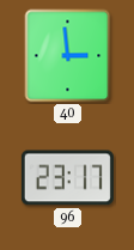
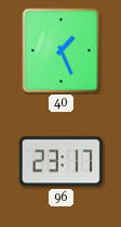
40: 2:59 -> 1:26 (62, 51)
